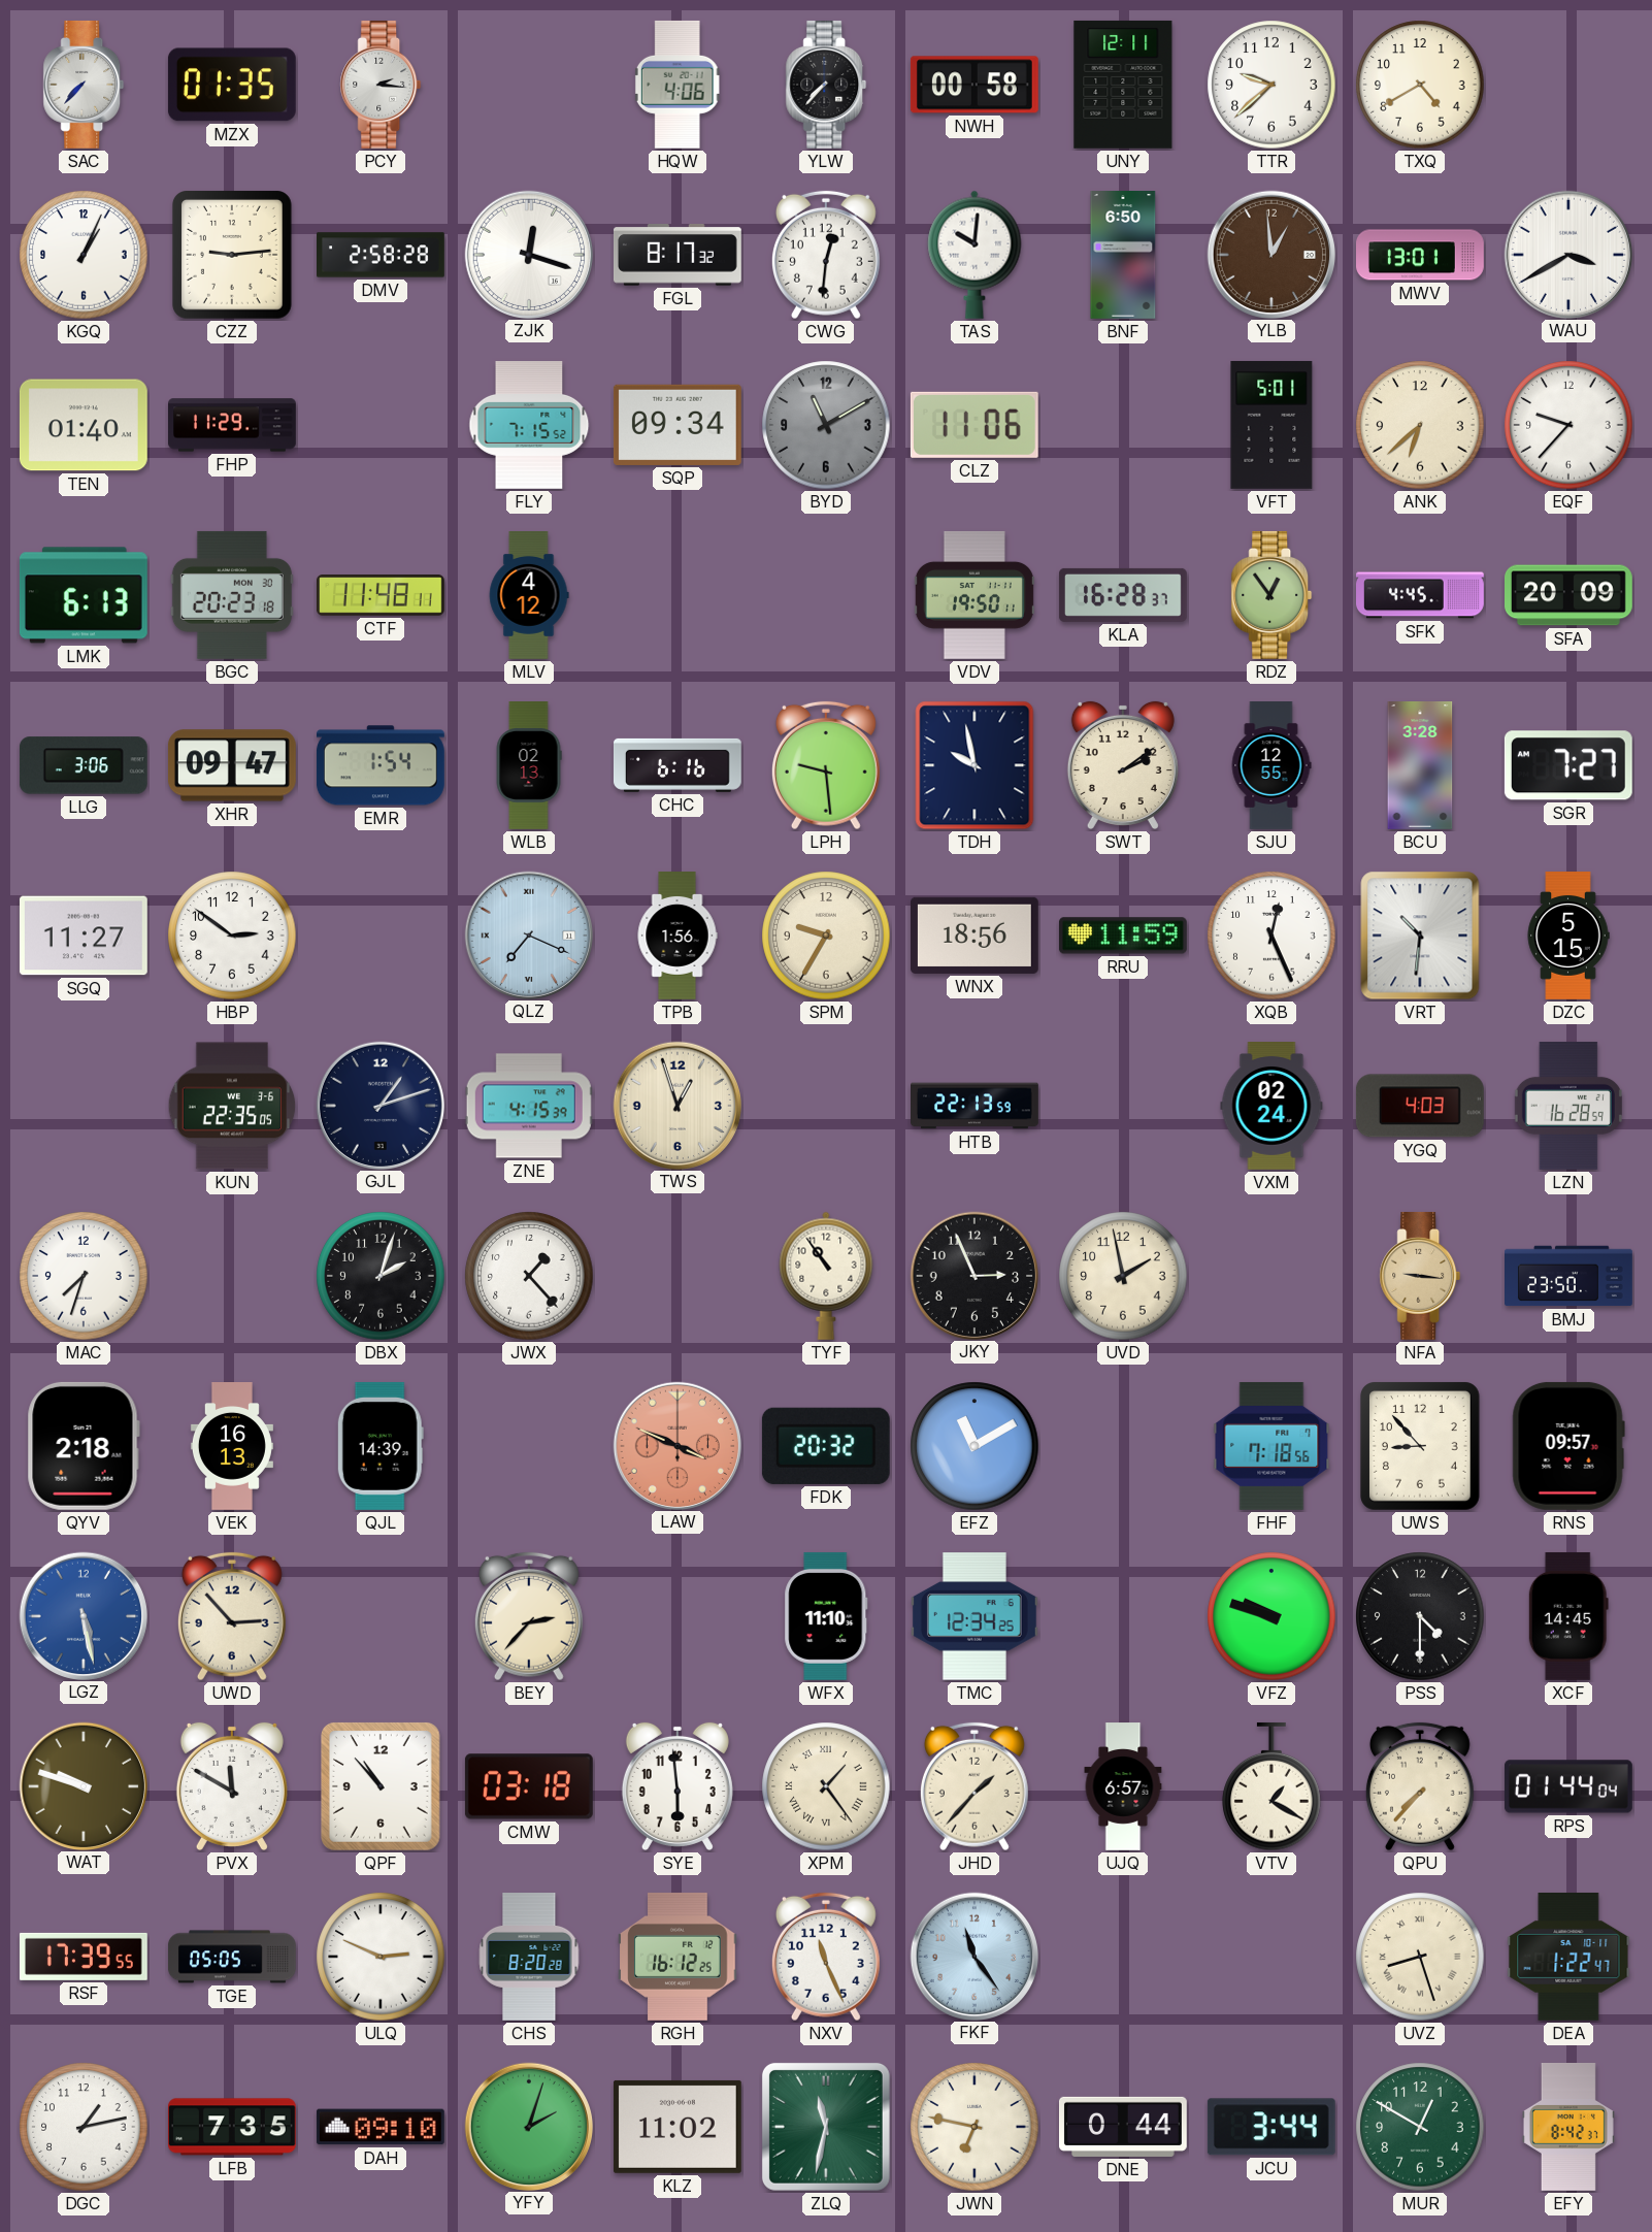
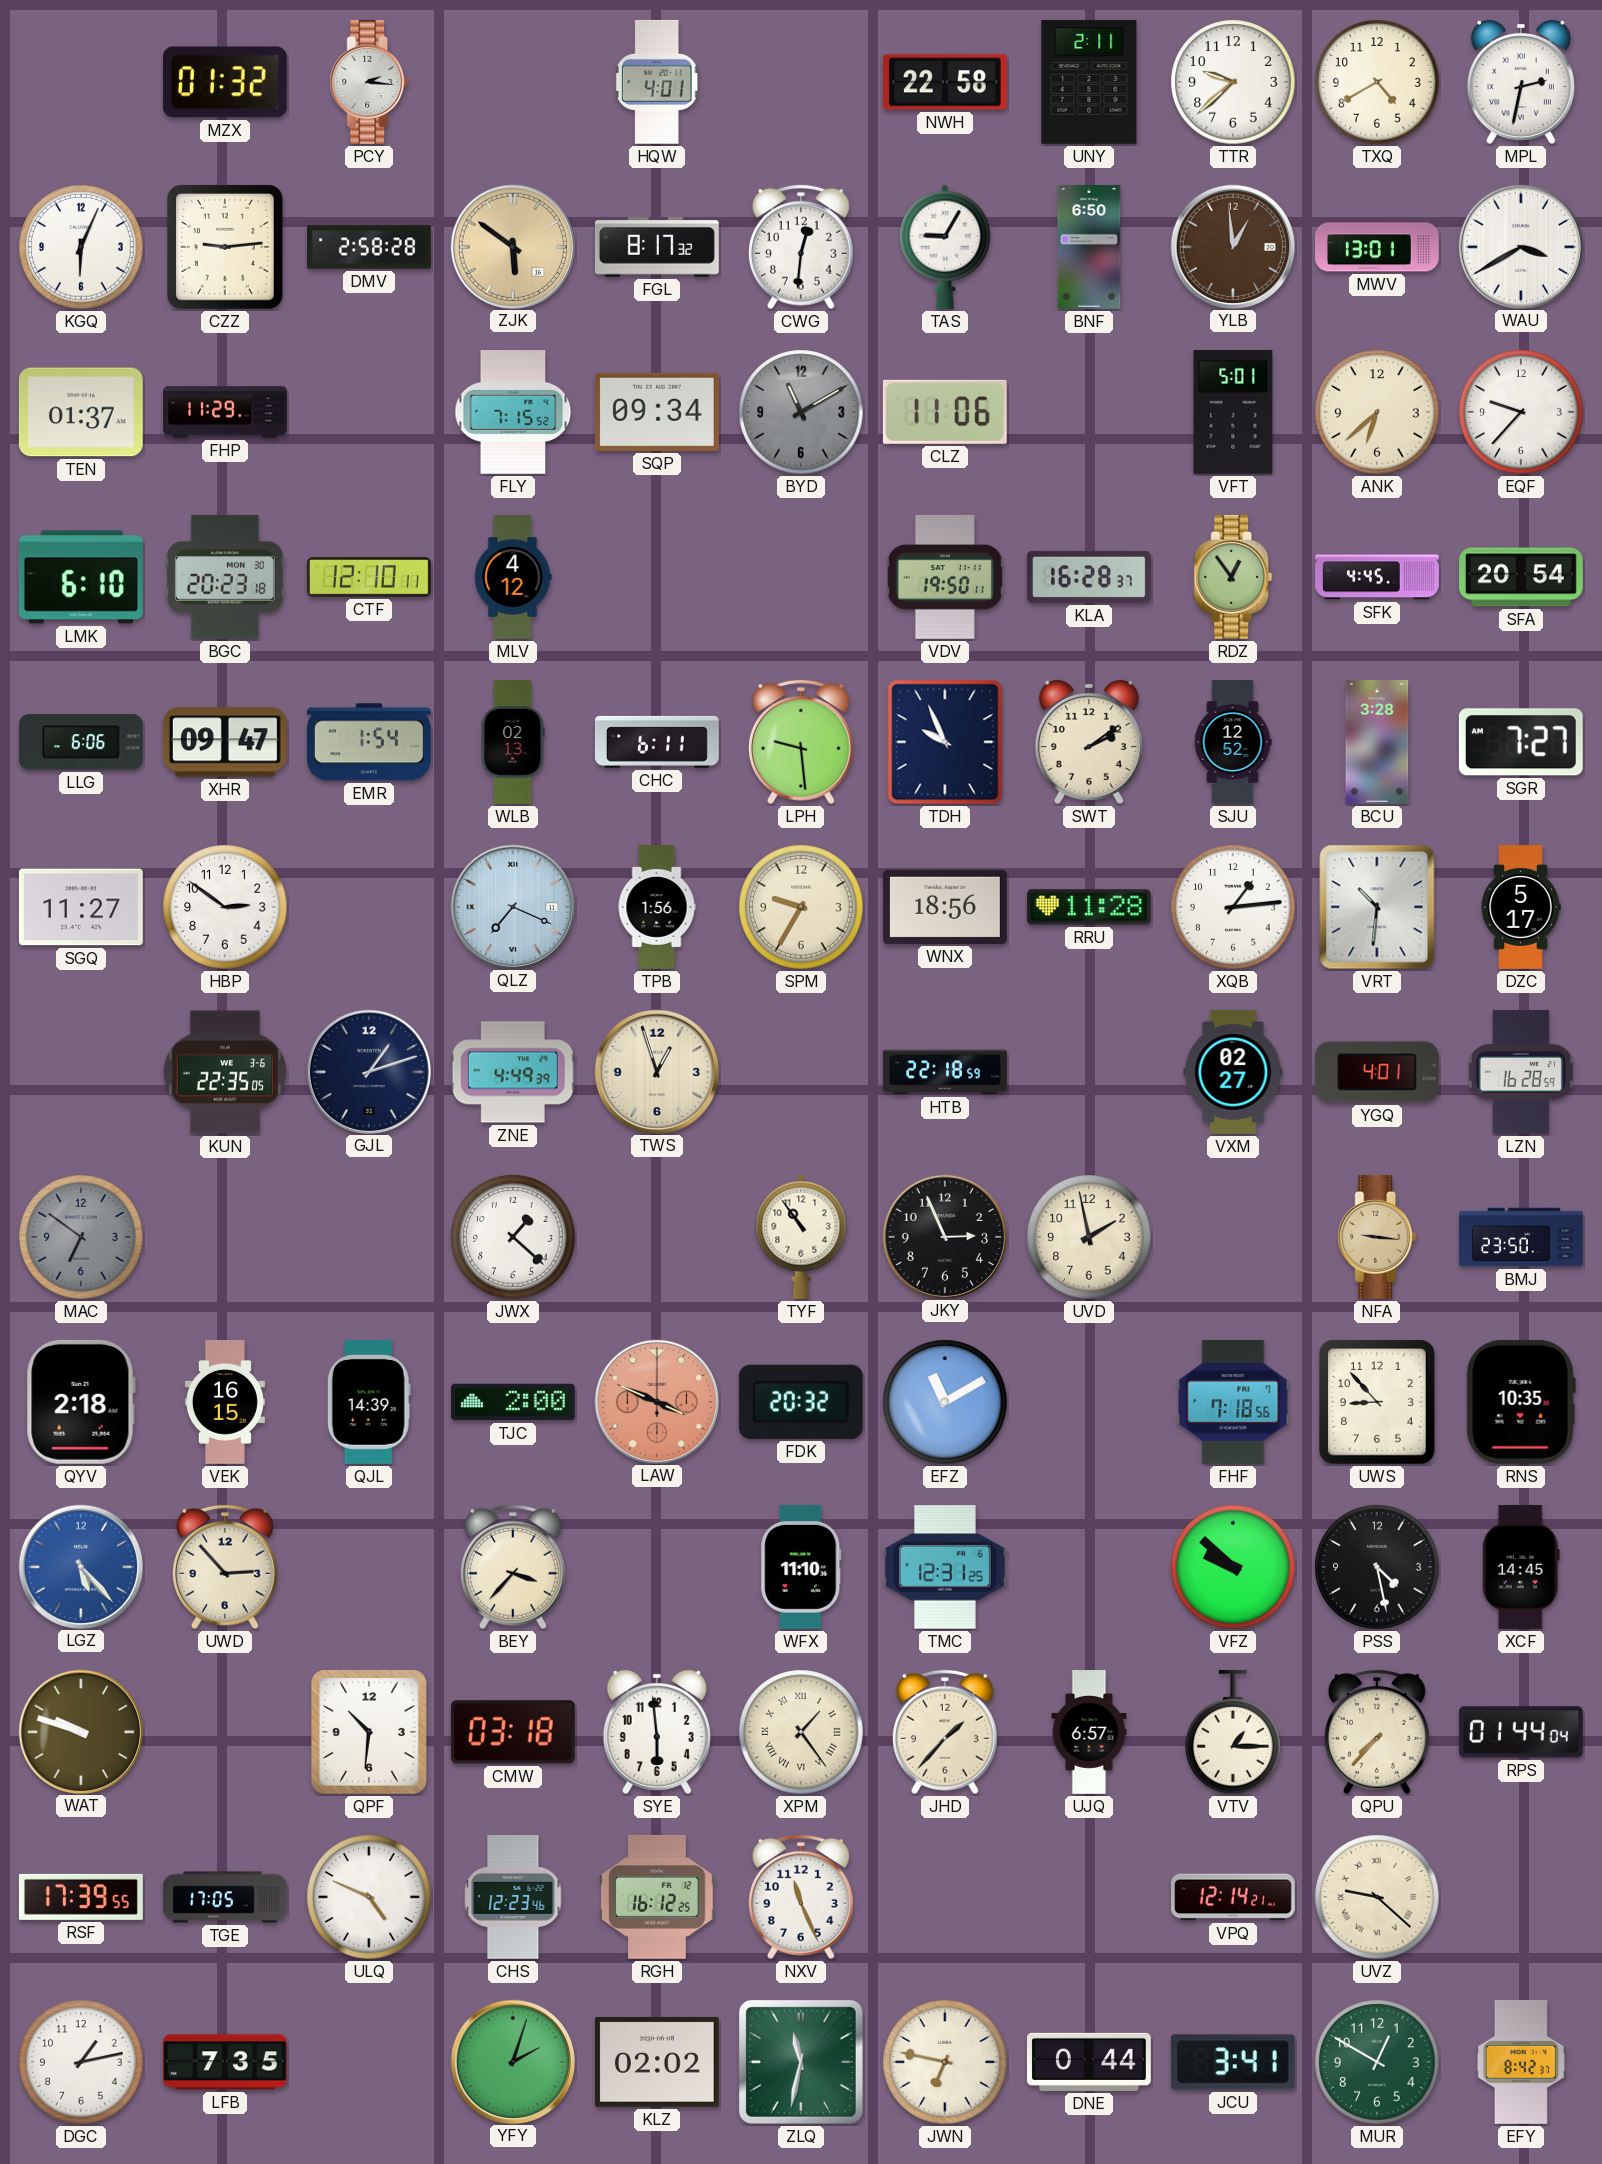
SAC: 7:37 -> none (84, 85)
MZX: 01:35 -> 01:32 (225, 82)
HQW: 4:06 -> 4:01 (657, 82)
YLW: 7:37 -> none (826, 85)
NWH: 00:58 -> 22:58 (945, 82)
UNY: 12:11 -> 2:11 (1089, 82)
MPL: none -> 2:32 (1521, 82)
KGQ: 1:04 -> 6:04 (81, 247)
ZJK: 12:18 -> 5:51 (512, 246)
ZJK dial: white -> champagne (512, 246)
TAS: 10:01 -> 9:05 (945, 247)
TEN: 01:40 -> 01:37 (81, 412)
LMK: 6:13 -> 6:10 (81, 577)
CTF: 11:48 -> 12:10 (369, 577)
SFA: 20:09 -> 20:54 (1522, 577)
LLG: 3:06 -> 6:06 (81, 742)
CHC: 6:16 -> 6:11 (657, 742)
TDH: 9:58 -> 9:56 (945, 742)
SJU: 12:55 -> 12:52 (1233, 743)
RRU: 11:59 -> 11:28 (1089, 907)
XQB: 12:26 -> 1:14 (1233, 907)
DZC: 5:15 -> 5:17 (1521, 908)
ZNE: 4:15 -> 4:49 (513, 1072)
HTB: 22:13 -> 22:18 (946, 1072)
VXM: 02:24 -> 02:27 (1233, 1073)
YGQ: 4:03 -> 4:01 (1377, 1072)
MAC: 7:33 -> 6:51 (81, 1237)
MAC dial: white -> grey (81, 1237)
DBX: 2:03 -> none (381, 1276)
JWX: 1:23 -> 1:22 (513, 1237)
VEK: 16:13 -> 16:15 (225, 1403)
TJC: none -> 2:00 (513, 1402)
RNS: 09:57 -> 10:35 (1521, 1402)
LGZ: 5:28 -> 5:23 (80, 1566)
BEY: 2:37 -> 3:37 (513, 1567)
TMC: 12:34 -> 12:31 (945, 1567)
VFZ: 9:48 -> 9:52 (1233, 1567)
PSS: 4:30 -> 4:28 (1377, 1567)
PVX: 11:50 -> none (232, 1786)
QPF: 10:53 -> 10:31 (370, 1733)
VTV: 1:20 -> 1:15 (1233, 1732)
TGE: 05:05 -> 17:05 (226, 1897)
ULQ: 2:49 -> 4:49 (369, 1897)
CHS: 8:20 -> 12:23 (513, 1898)
FKF: 11:24 -> none (973, 1956)
VPQ: none -> 12:14 (1234, 1897)
UVZ: 8:27 -> 9:22 (1377, 1897)
DEA: 1:22 -> none (1568, 1957)
DAH: 09:10 -> none (381, 2127)
KLZ: 11:02 -> 02:02 (657, 2062)
JCU: 3:44 -> 3:41 (1233, 2062)
